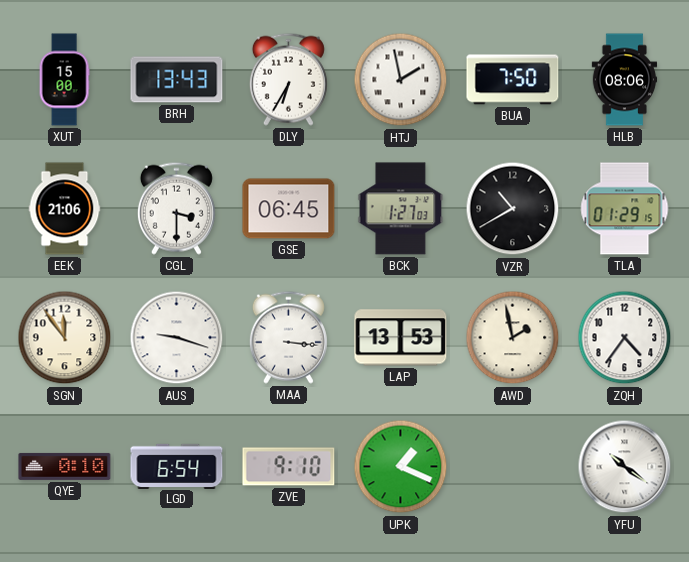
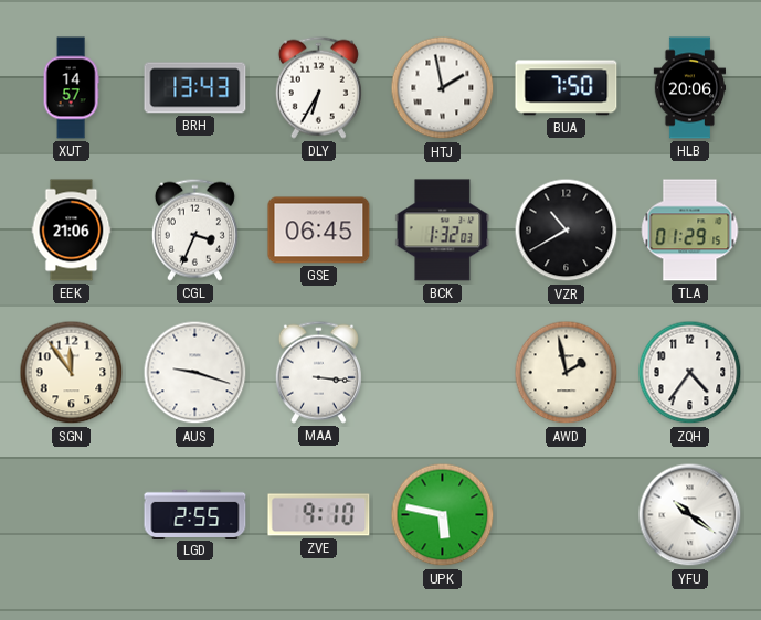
XUT: 15:00 -> 14:57 (71, 88)
HLB: 08:06 -> 20:06 (690, 88)
CGL: 3:30 -> 3:34 (194, 229)
BCK: 1:27 -> 1:32 (443, 231)
LAP: 13:53 -> none (401, 338)
QYE: 0:10 -> none (65, 466)
LGD: 6:54 -> 2:55 (195, 514)
UPK: 1:19 -> 5:47 (443, 515)
